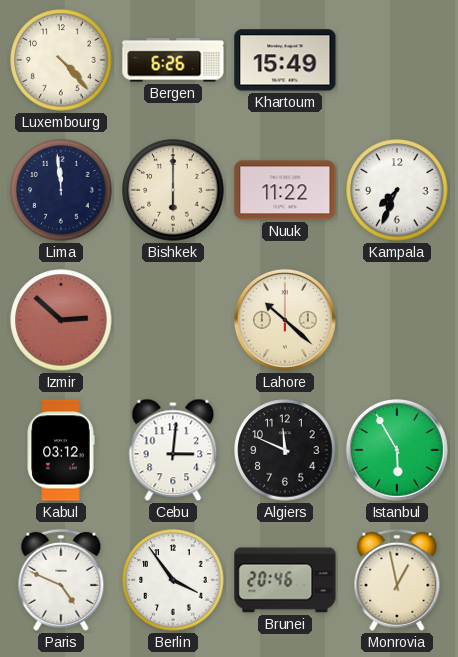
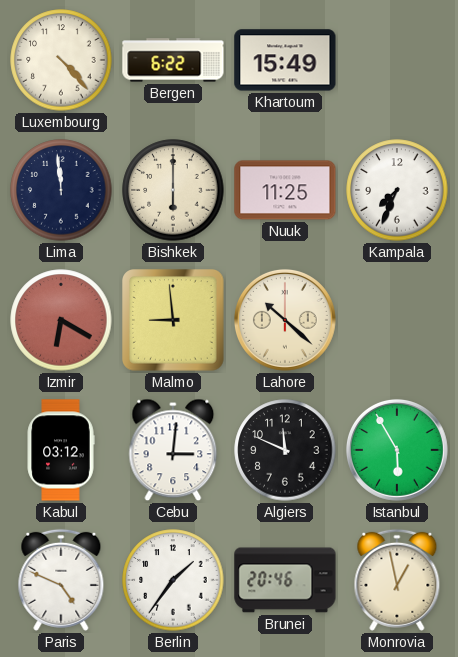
Bergen: 6:26 -> 6:22 (173, 60)
Nuuk: 11:22 -> 11:25 (285, 190)
Izmir: 2:52 -> 6:20 (61, 320)
Malmo: none -> 8:59 (173, 320)
Berlin: 3:54 -> 1:36 (173, 580)
